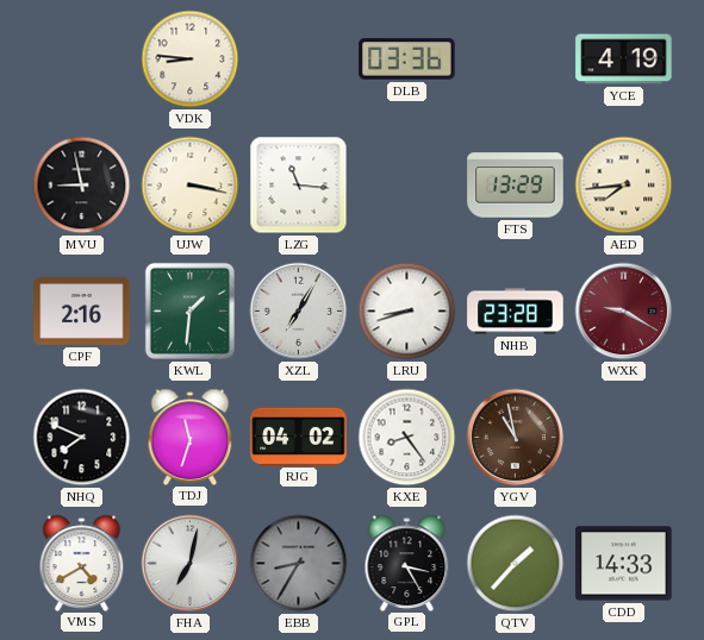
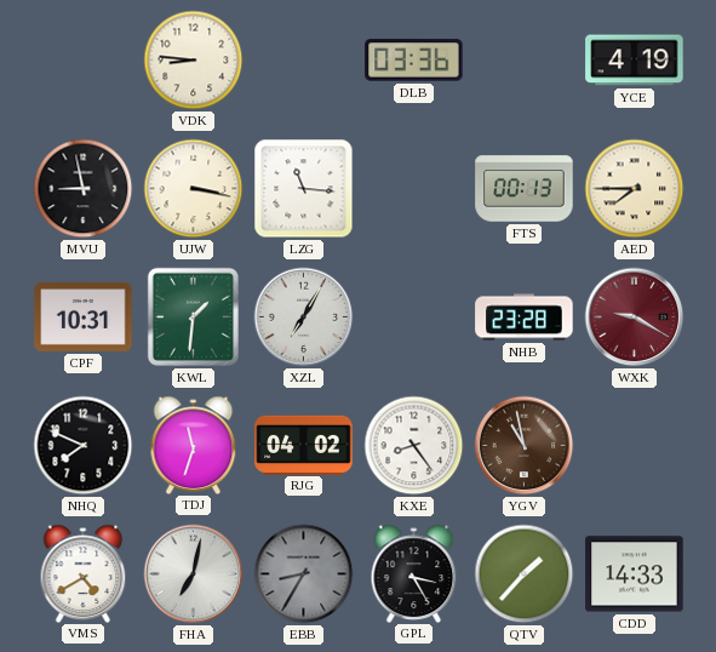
FTS: 13:29 -> 00:13 (525, 189)
AED: 7:44 -> 7:45 (635, 189)
CPF: 2:16 -> 10:31 (84, 316)
LRU: 8:42 -> none (407, 312)
